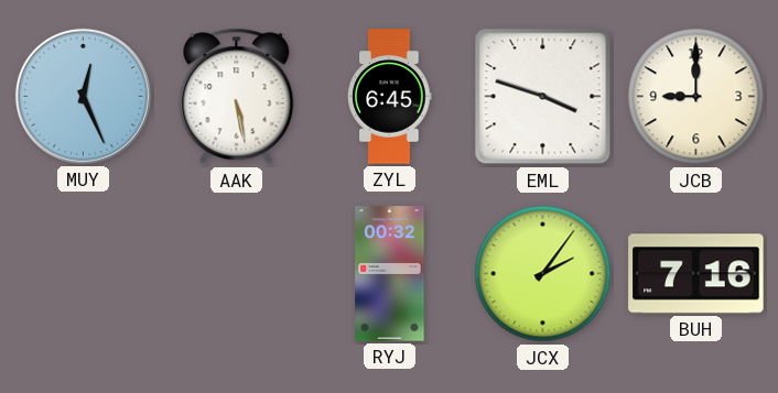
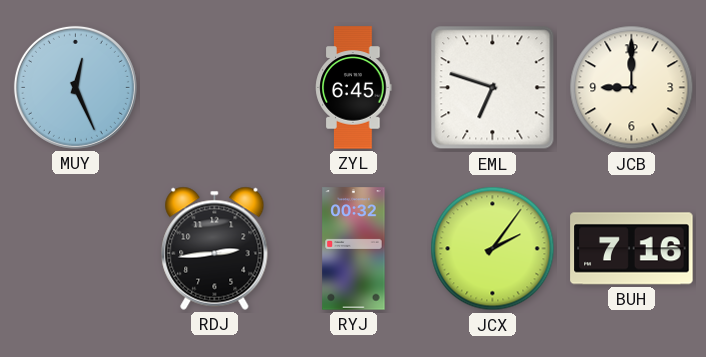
AAK: 5:28 -> none (237, 97)
EML: 3:48 -> 6:48 (493, 88)
RDJ: none -> 2:44 (215, 248)
